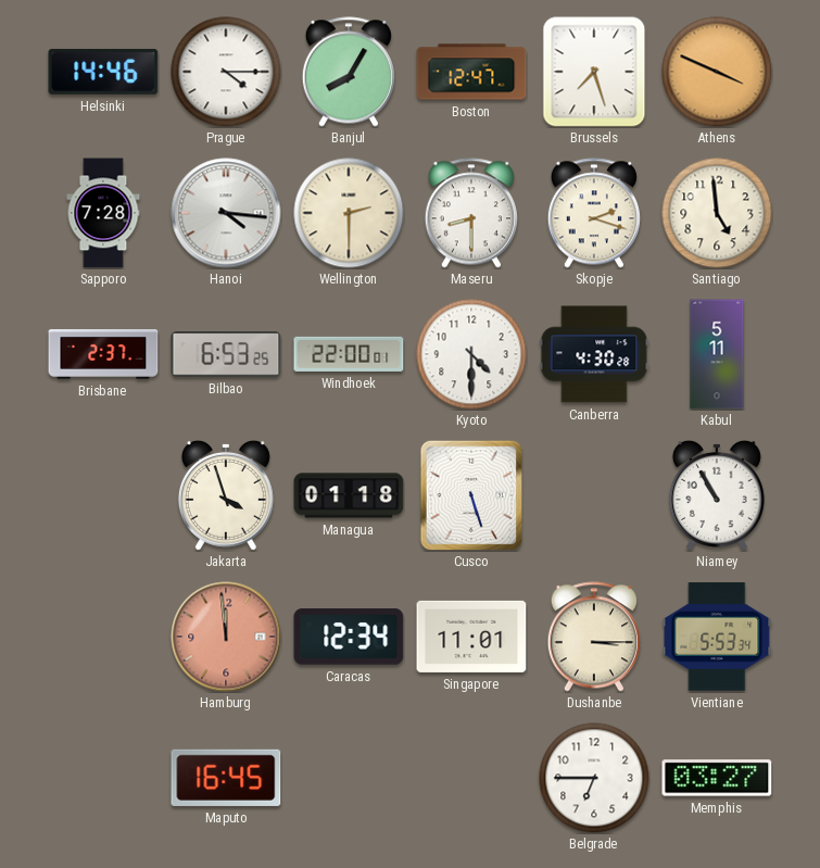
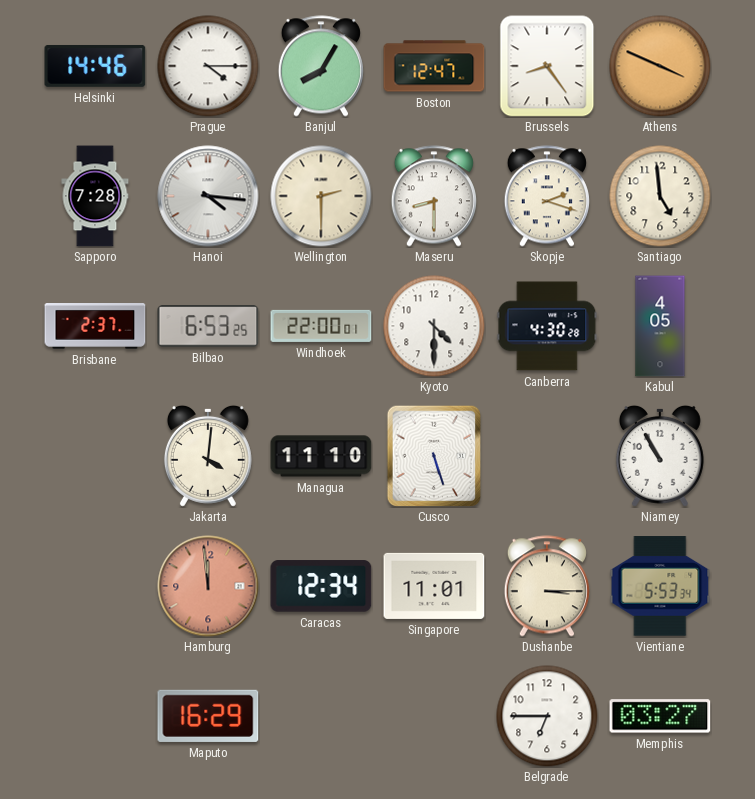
Brussels: 7:27 -> 8:24 (547, 66)
Kabul: 5:11 -> 4:05 (660, 326)
Jakarta: 3:57 -> 4:01 (208, 456)
Managua: 01:18 -> 11:10 (321, 456)
Maputo: 16:45 -> 16:29 (208, 716)
